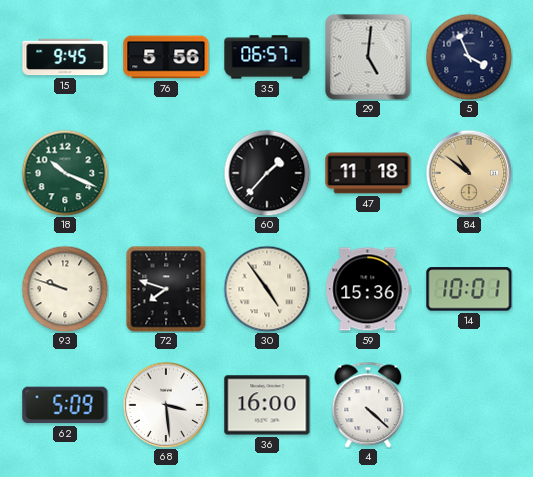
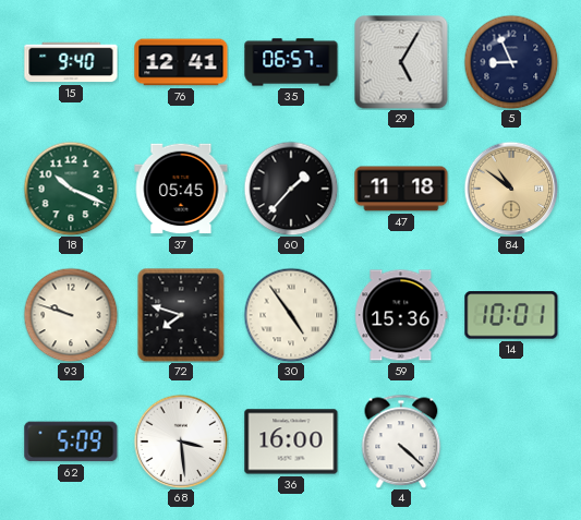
15: 9:45 -> 9:40 (71, 62)
76: 5:56 -> 12:41 (181, 62)
29: 5:01 -> 5:05 (401, 62)
5: 3:56 -> 8:56 (511, 62)
37: none -> 05:45 (181, 189)
